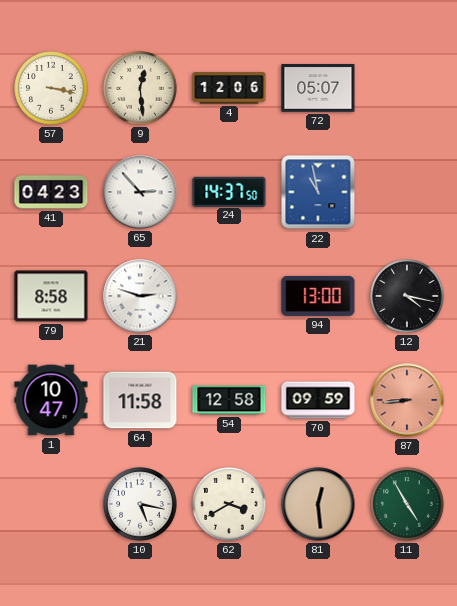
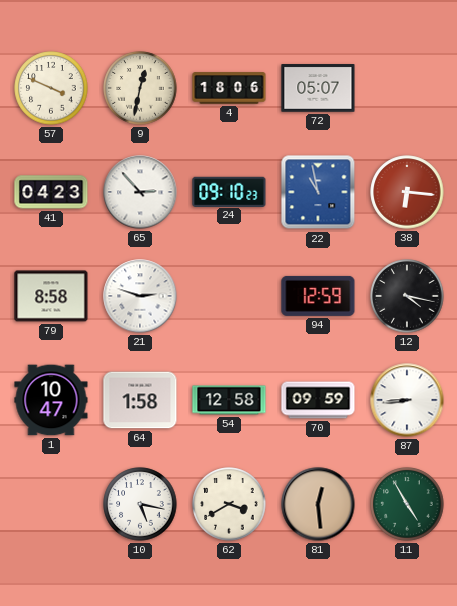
57: 3:17 -> 3:49 (51, 88)
9: 12:29 -> 12:32 (140, 88)
4: 12:06 -> 18:06 (229, 88)
24: 14:37 -> 09:10 (229, 191)
38: none -> 6:16 (407, 192)
94: 13:00 -> 12:59 (318, 296)
64: 11:58 -> 1:58 (140, 400)
87 dial: salmon -> white (407, 400)
